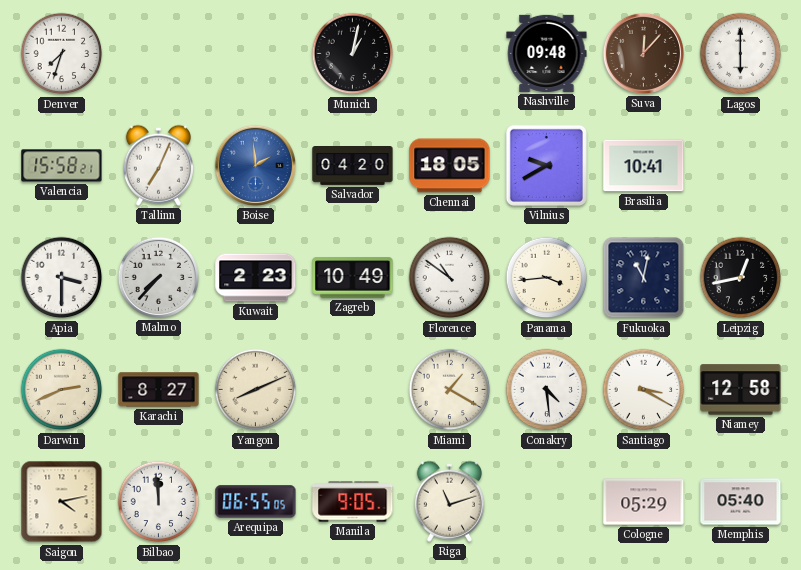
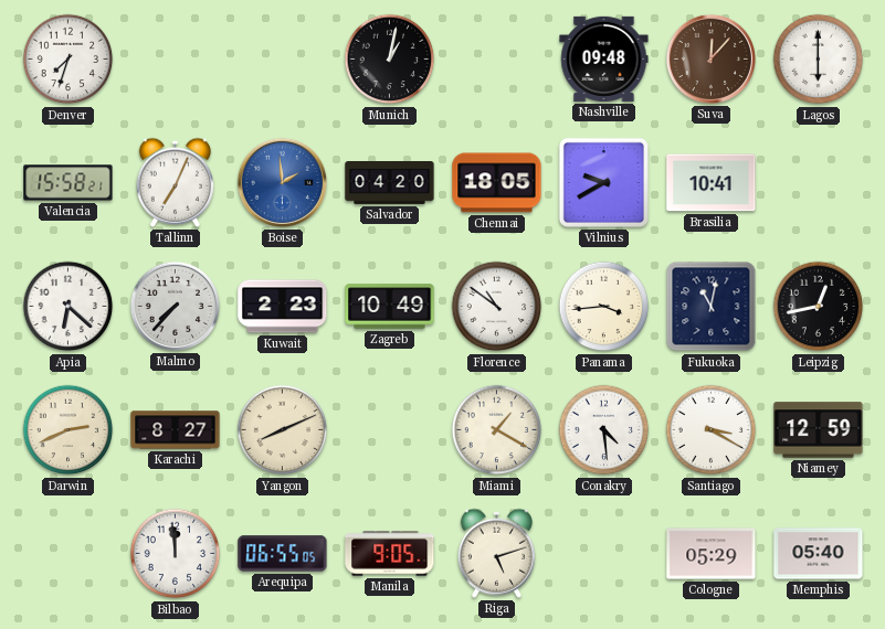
Apia: 3:30 -> 6:22 (69, 307)
Niamey: 12:58 -> 12:59 (819, 430)
Saigon: 4:13 -> none (62, 502)
Riga: 11:12 -> 5:12 (496, 553)
